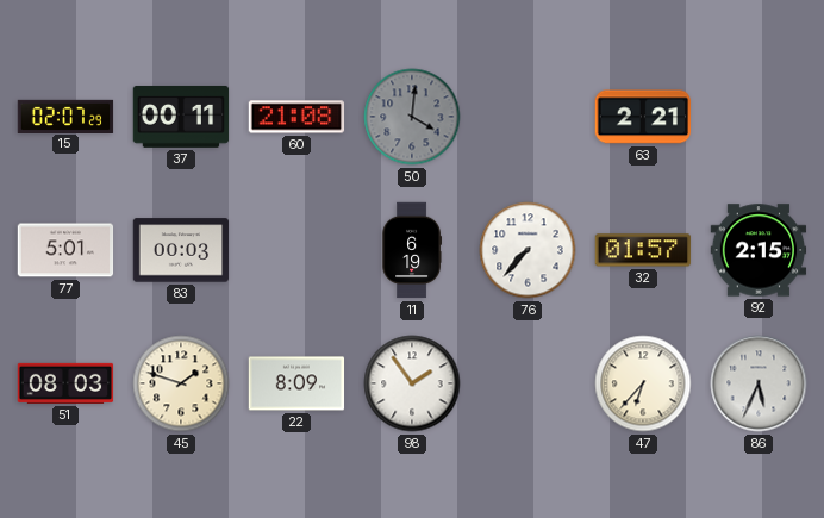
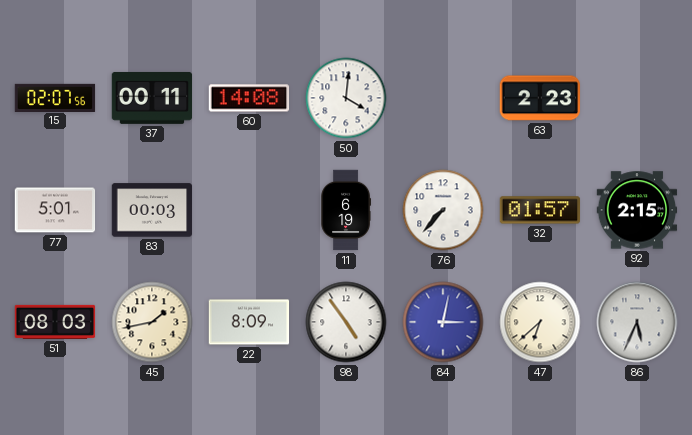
15: 02:07:29 -> 02:07:56 (55, 97)
60: 21:08 -> 14:08 (249, 98)
50 dial: grey -> white (346, 98)
63: 2:21 -> 2:23 (540, 98)
45: 1:48 -> 1:43 (152, 322)
98: 1:54 -> 4:54 (346, 322)
84: none -> 3:02 (443, 322)
47: 6:37 -> 6:38 (540, 322)
